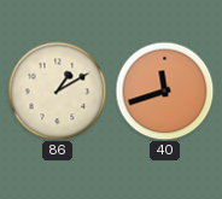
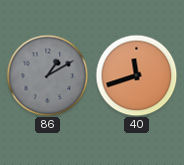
86 dial: cream -> grey (47, 75)
